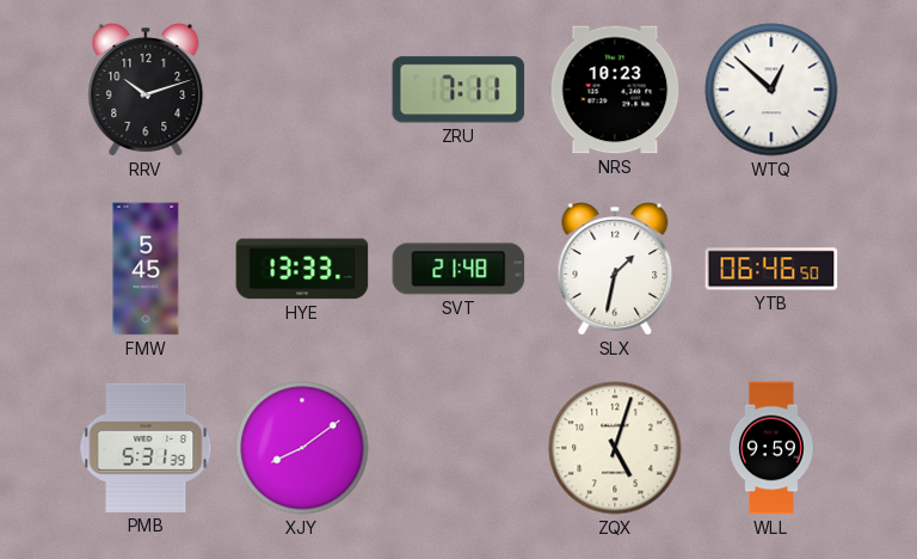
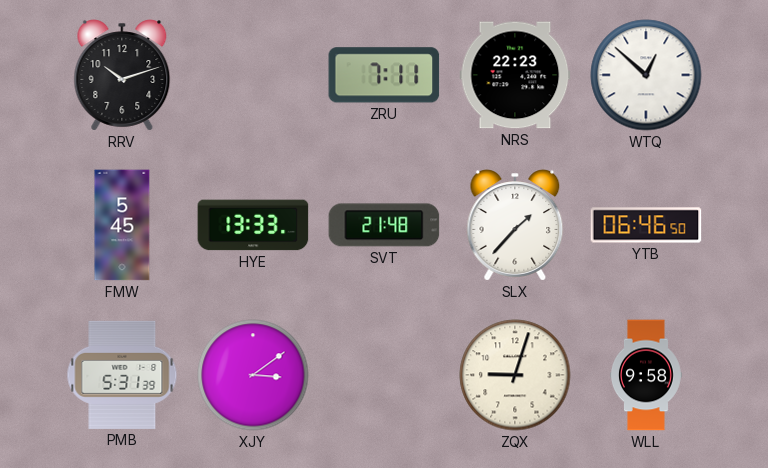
NRS: 10:23 -> 22:23 (515, 75)
SLX: 1:32 -> 1:37 (515, 225)
XJY: 8:09 -> 3:09 (253, 375)
ZQX: 5:03 -> 9:03 (515, 375)
WLL: 9:59 -> 9:58 (646, 375)
